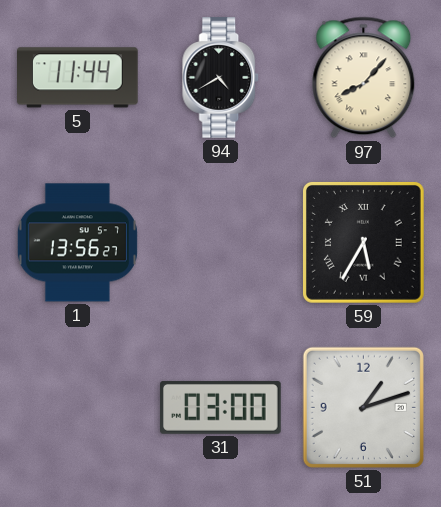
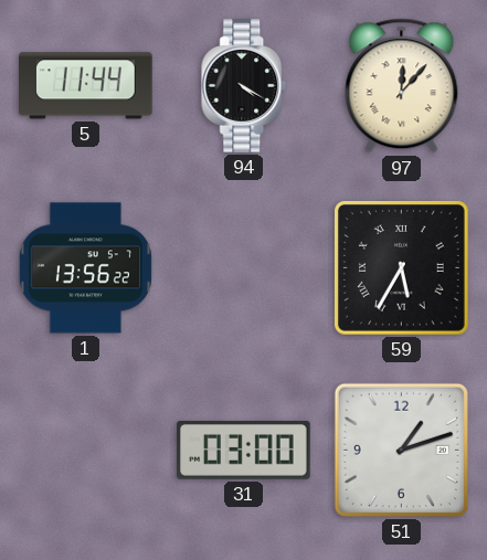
94: 4:40 -> 4:20 (244, 86)
97: 8:07 -> 12:07 (402, 86)
1: 13:56:27 -> 13:56:22 (85, 268)
